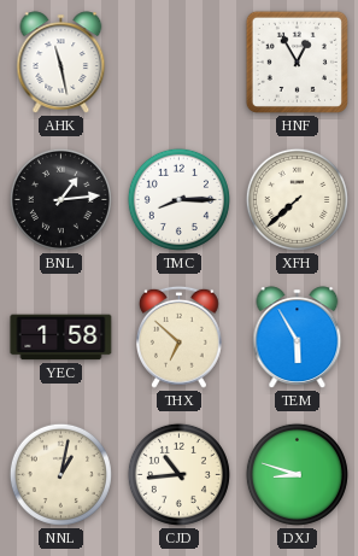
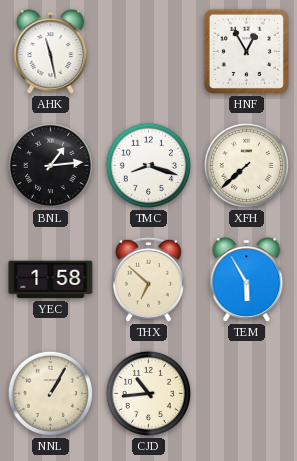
TMC: 8:15 -> 8:18 (148, 165)
NNL: 1:02 -> 1:05 (50, 393)
DXJ: 8:48 -> none (297, 474)
